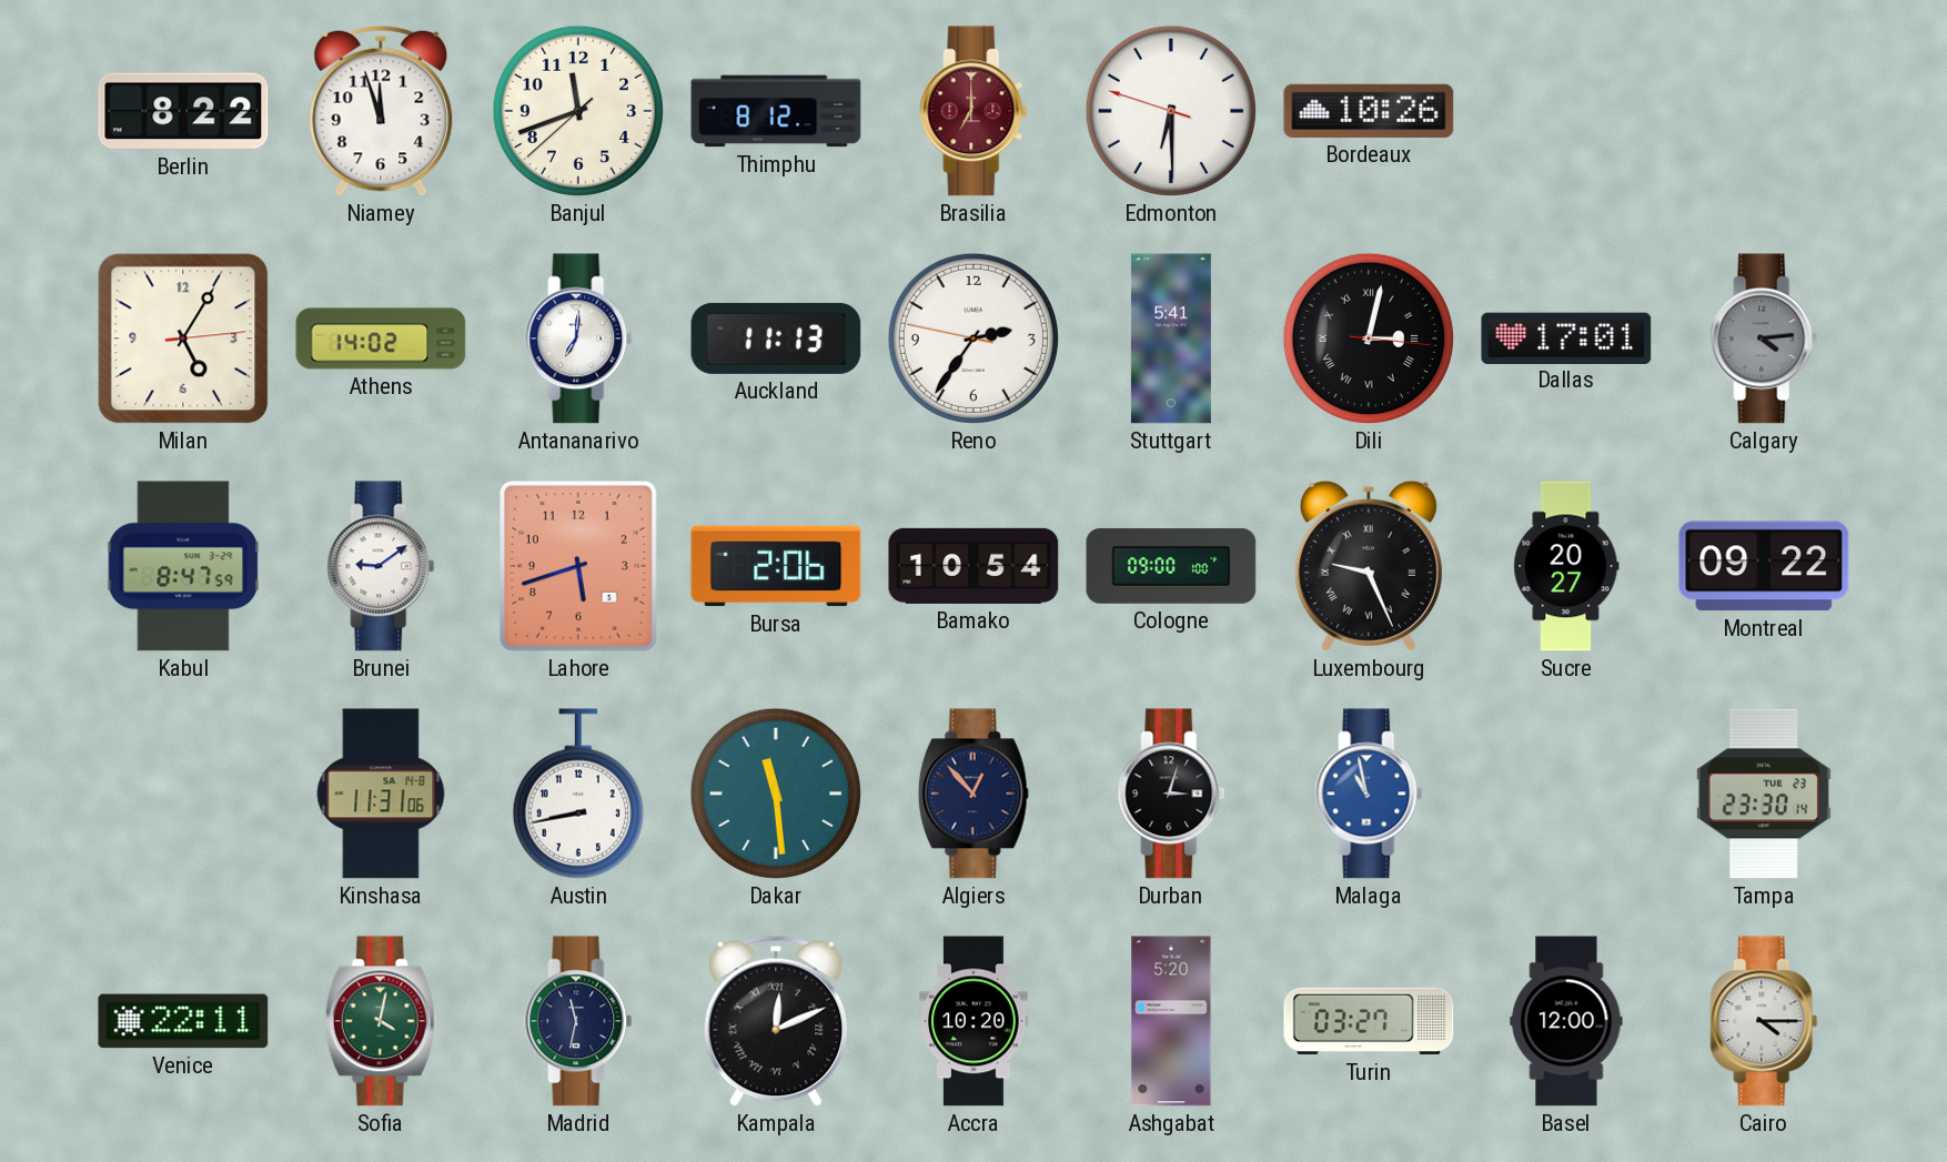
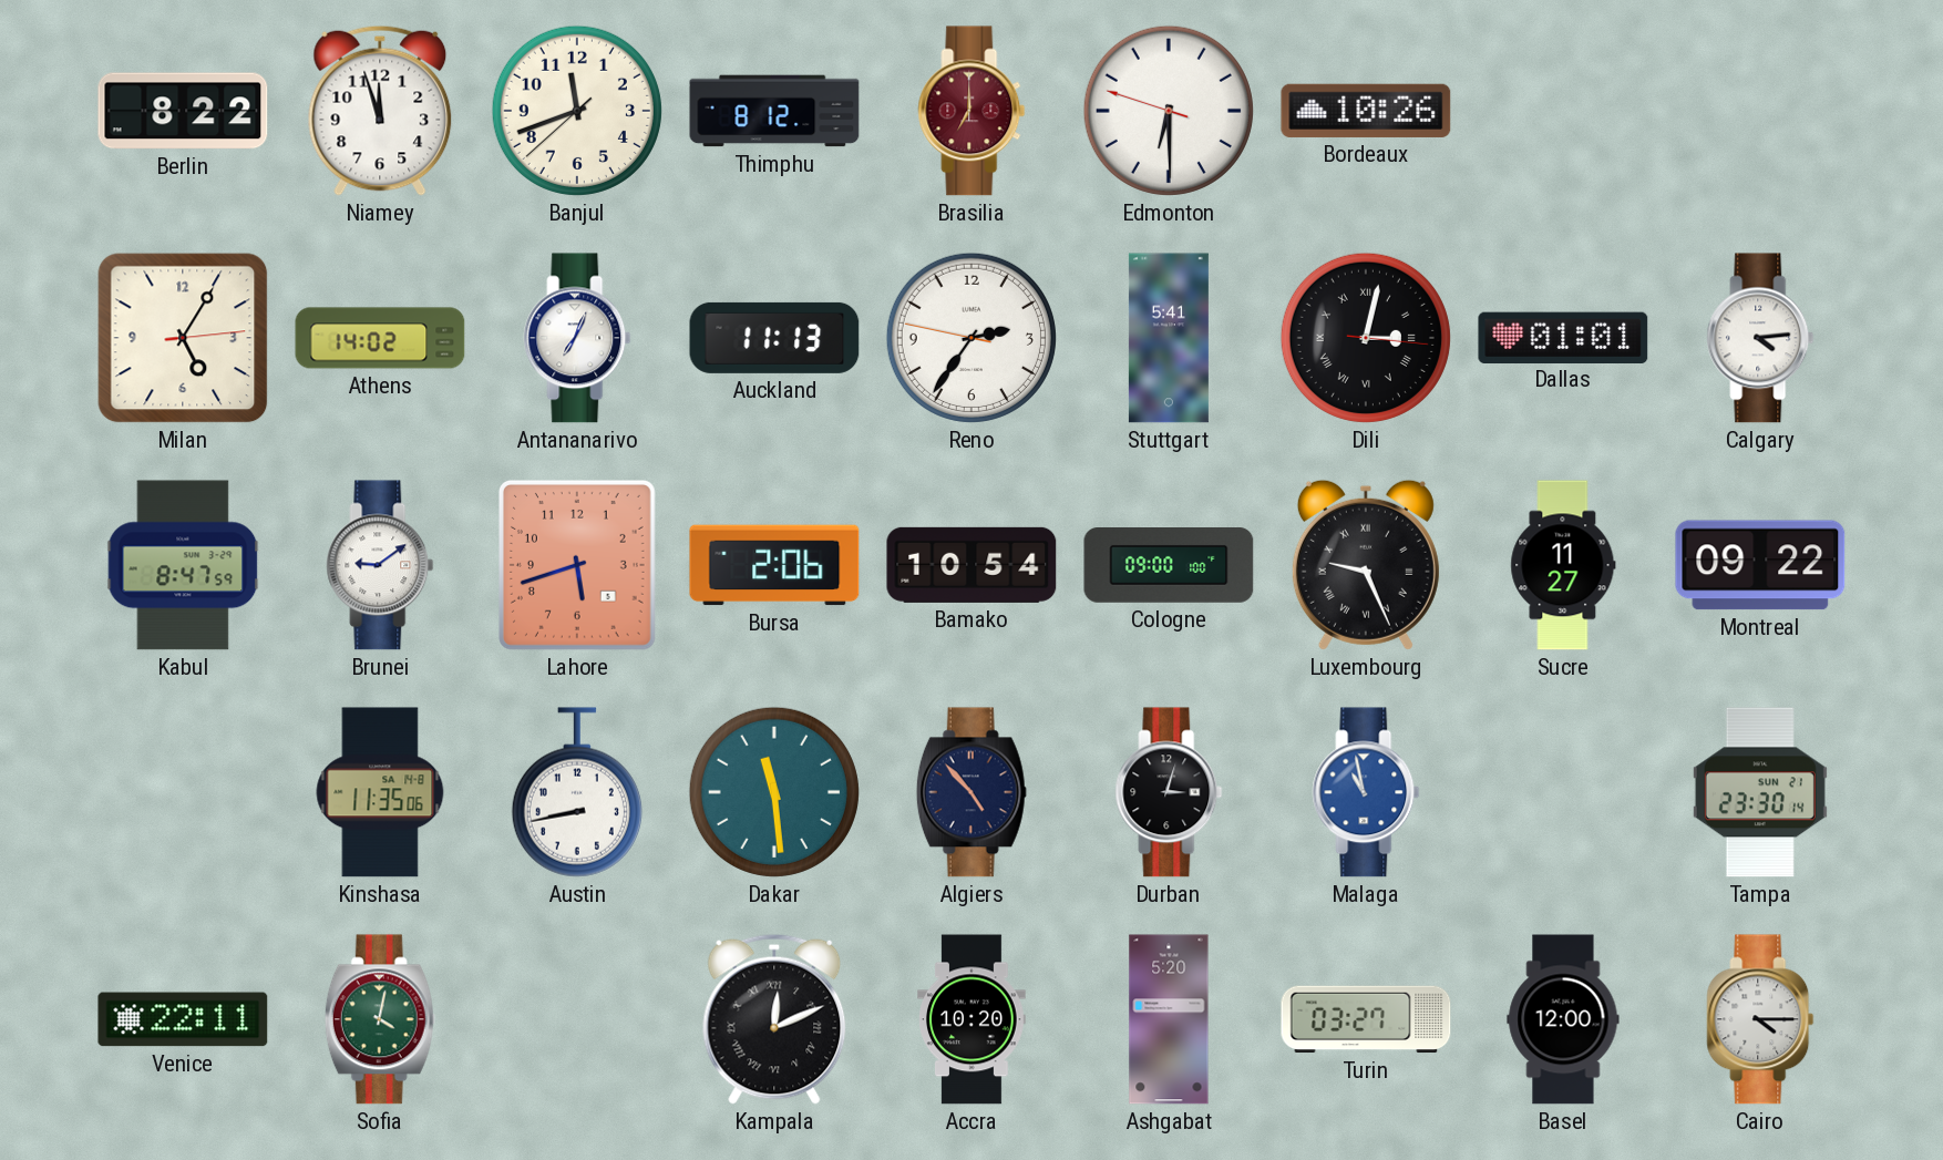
Antananarivo: 7:01 -> 7:04 (577, 338)
Dallas: 17:01 -> 01:01 (1563, 337)
Calgary dial: grey -> white (1760, 338)
Sucre: 20:27 -> 11:27 (1563, 565)
Kinshasa: 11:31 -> 11:35 (380, 792)
Algiers: 12:53 -> 4:53 (971, 792)
Tampa date: TUE 23 -> SUN 21 (1760, 792)
Madrid: 11:32 -> none (578, 1021)
